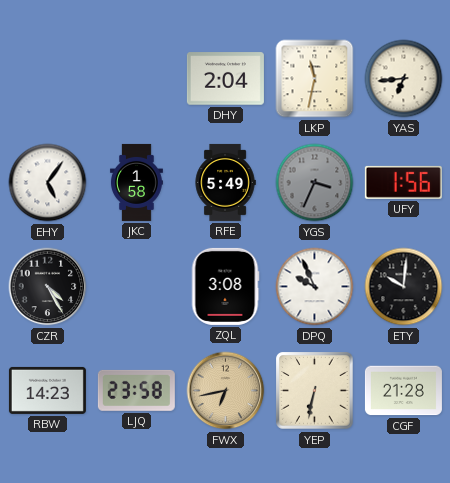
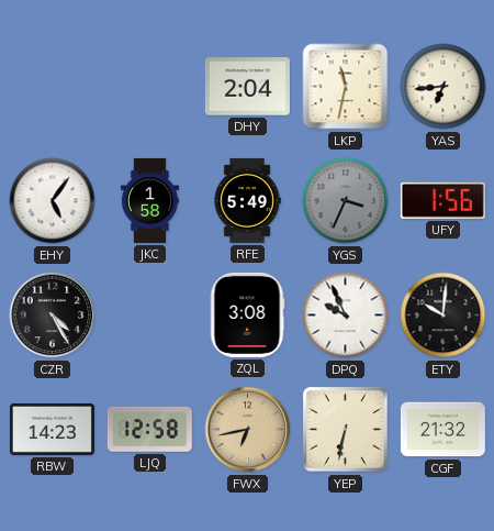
LJQ: 23:58 -> 12:58 (149, 429)
CGF: 21:28 -> 21:32 (442, 430)
